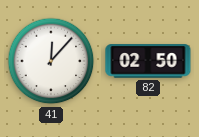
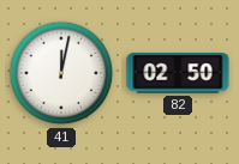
41: 12:07 -> 12:02 (61, 73)
